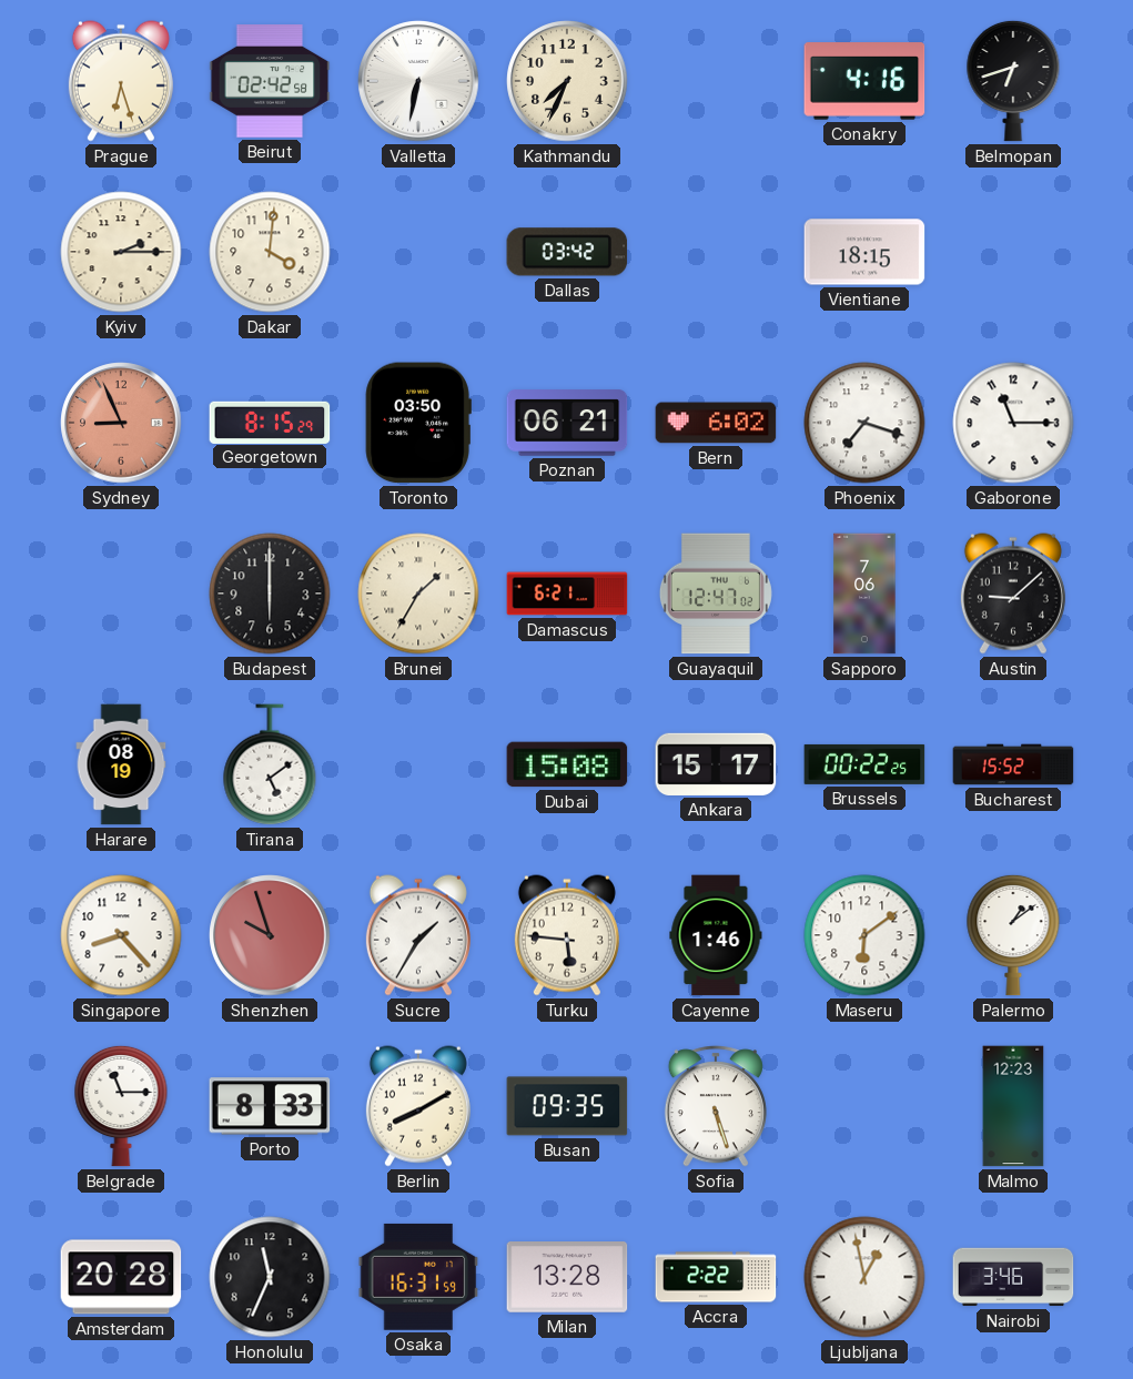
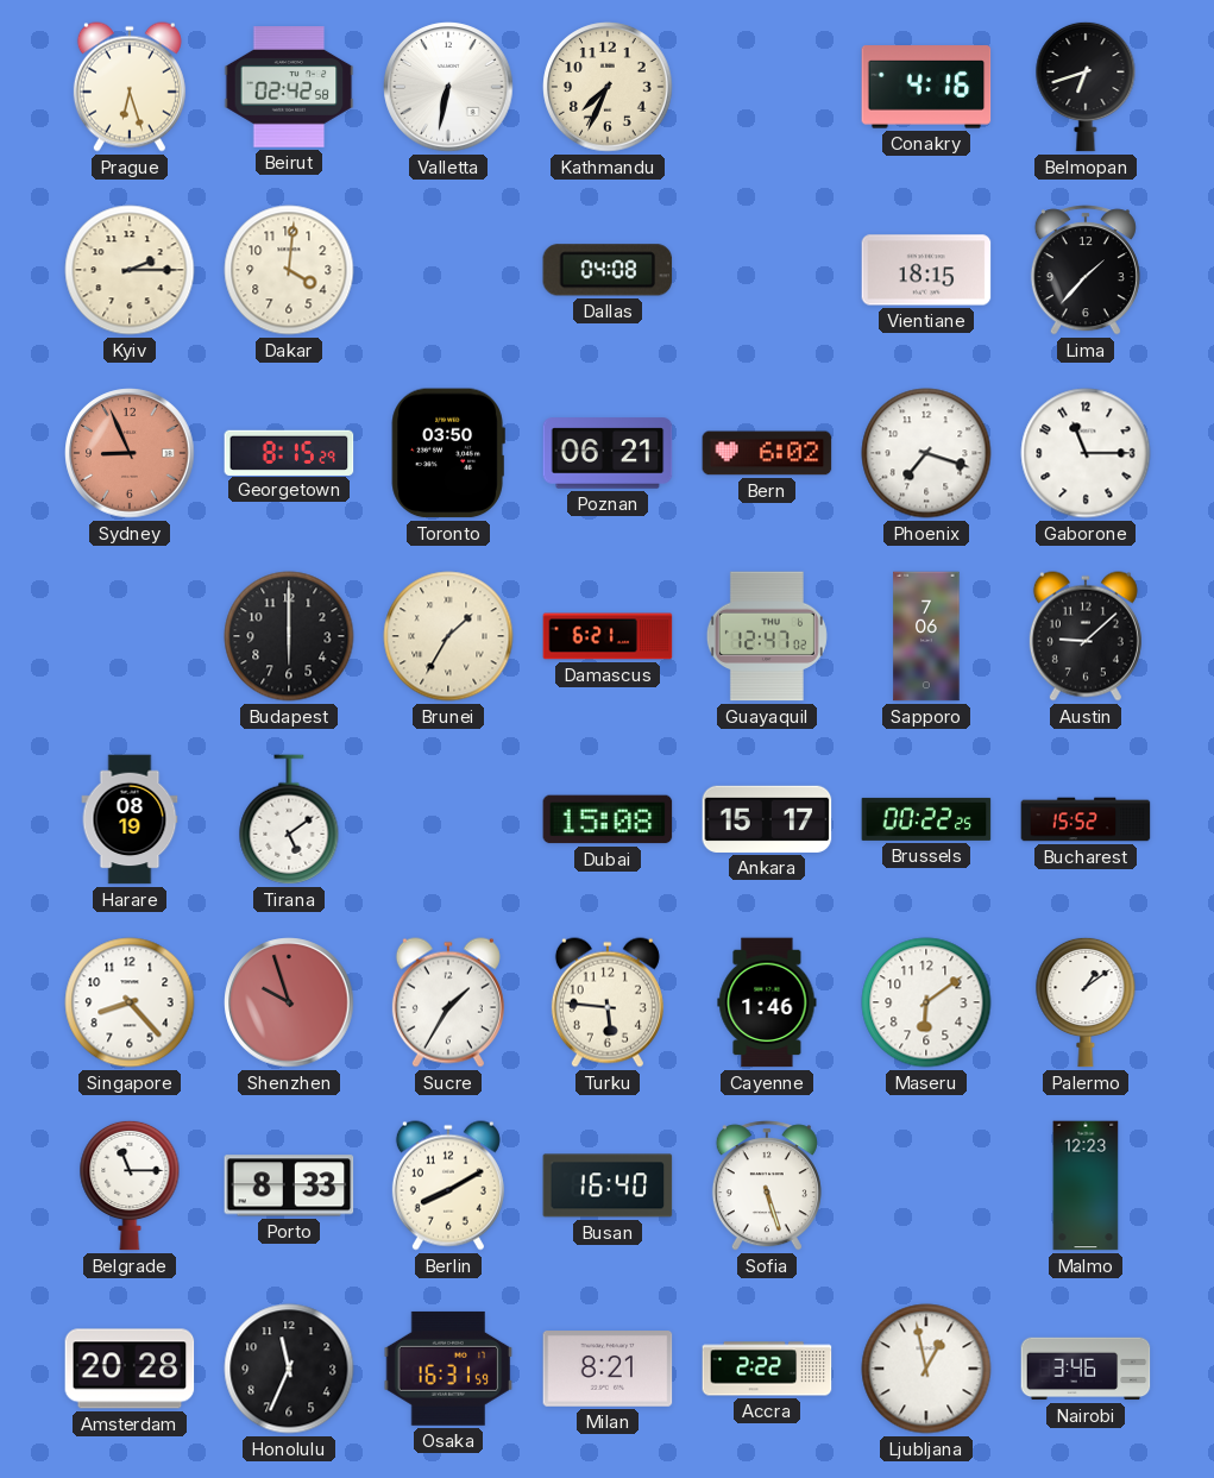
Dallas: 03:42 -> 04:08 (608, 270)
Lima: none -> 1:37 (1086, 270)
Busan: 09:35 -> 16:40 (608, 1185)
Milan: 13:28 -> 8:21 (608, 1369)
